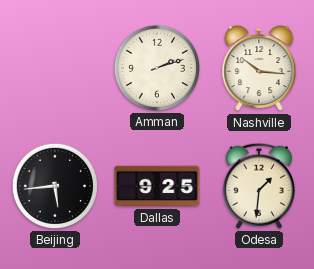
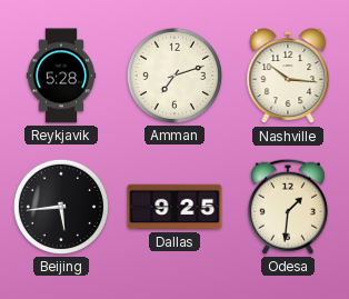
Reykjavik: none -> 5:28 (61, 76)
Amman: 2:12 -> 7:12 (174, 76)
